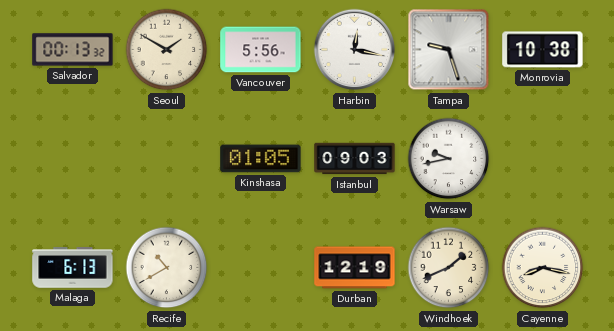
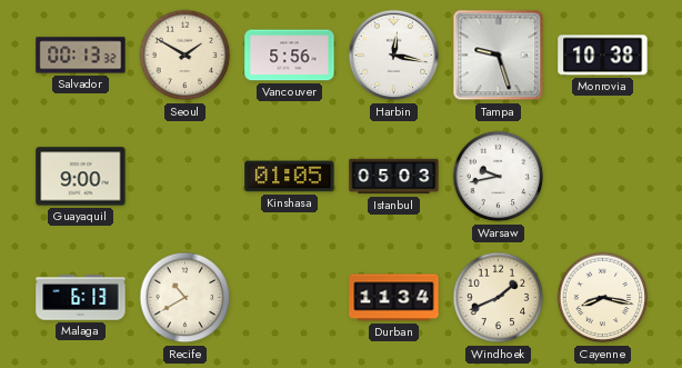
Guayaquil: none -> 9:00 (81, 177)
Istanbul: 09:03 -> 05:03 (394, 177)
Durban: 12:19 -> 11:34 (394, 298)
